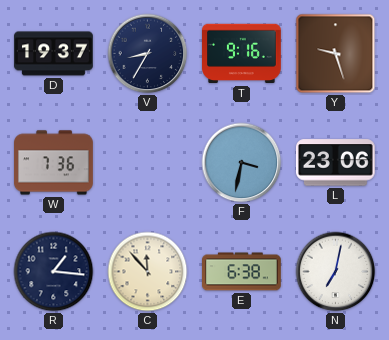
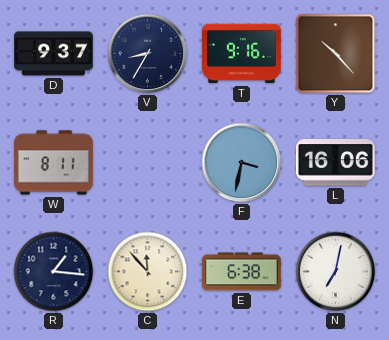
D: 19:37 -> 9:37 (54, 54)
Y: 9:27 -> 10:23 (336, 54)
W: 7:36 -> 8:11 (54, 163)
L: 23:06 -> 16:06 (335, 163)
